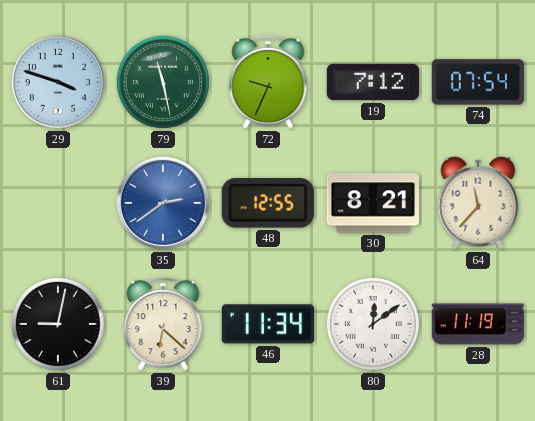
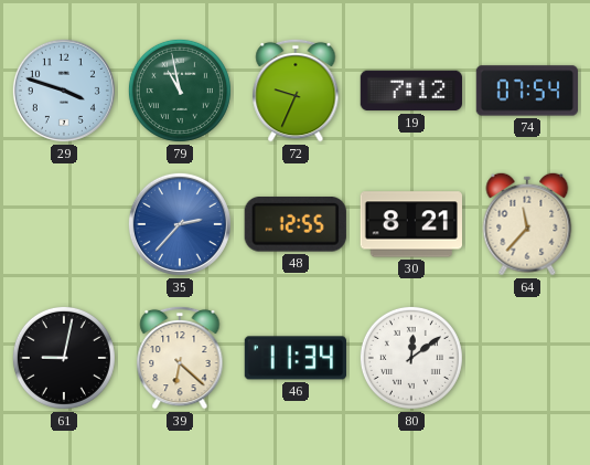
79: 11:28 -> 10:58 (180, 91)
35: 2:39 -> 2:37 (180, 224)
28: 11:19 -> none (478, 324)
